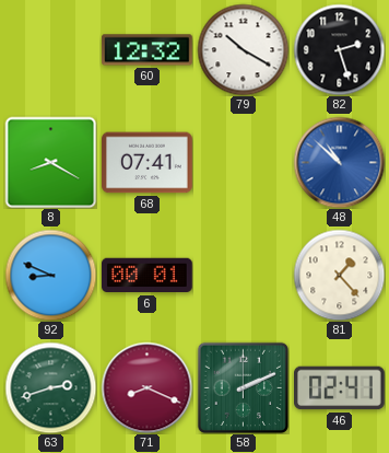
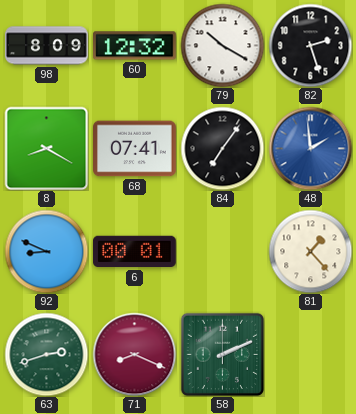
98: none -> 8:09 (47, 46)
84: none -> 7:06 (222, 148)
48: 10:52 -> 1:59 (310, 148)
46: 02:41 -> none (340, 388)
